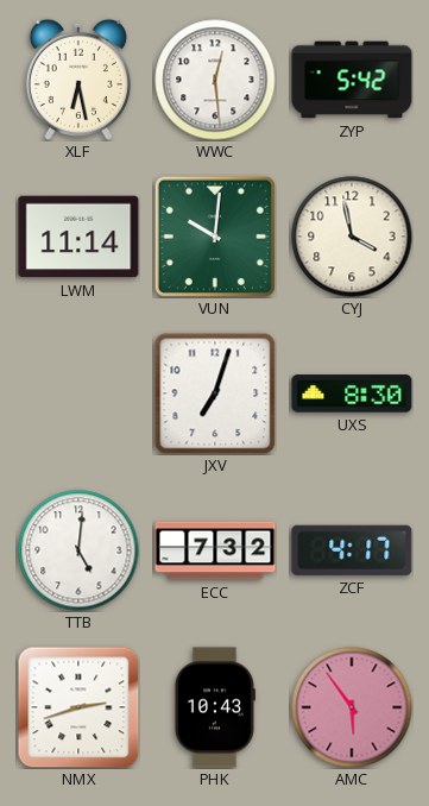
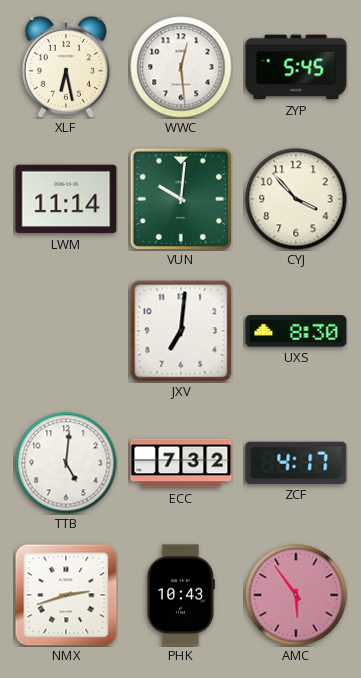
ZYP: 5:42 -> 5:45 (296, 67)
CYJ: 3:58 -> 3:53 (296, 199)
JXV: 7:03 -> 7:01 (181, 331)
